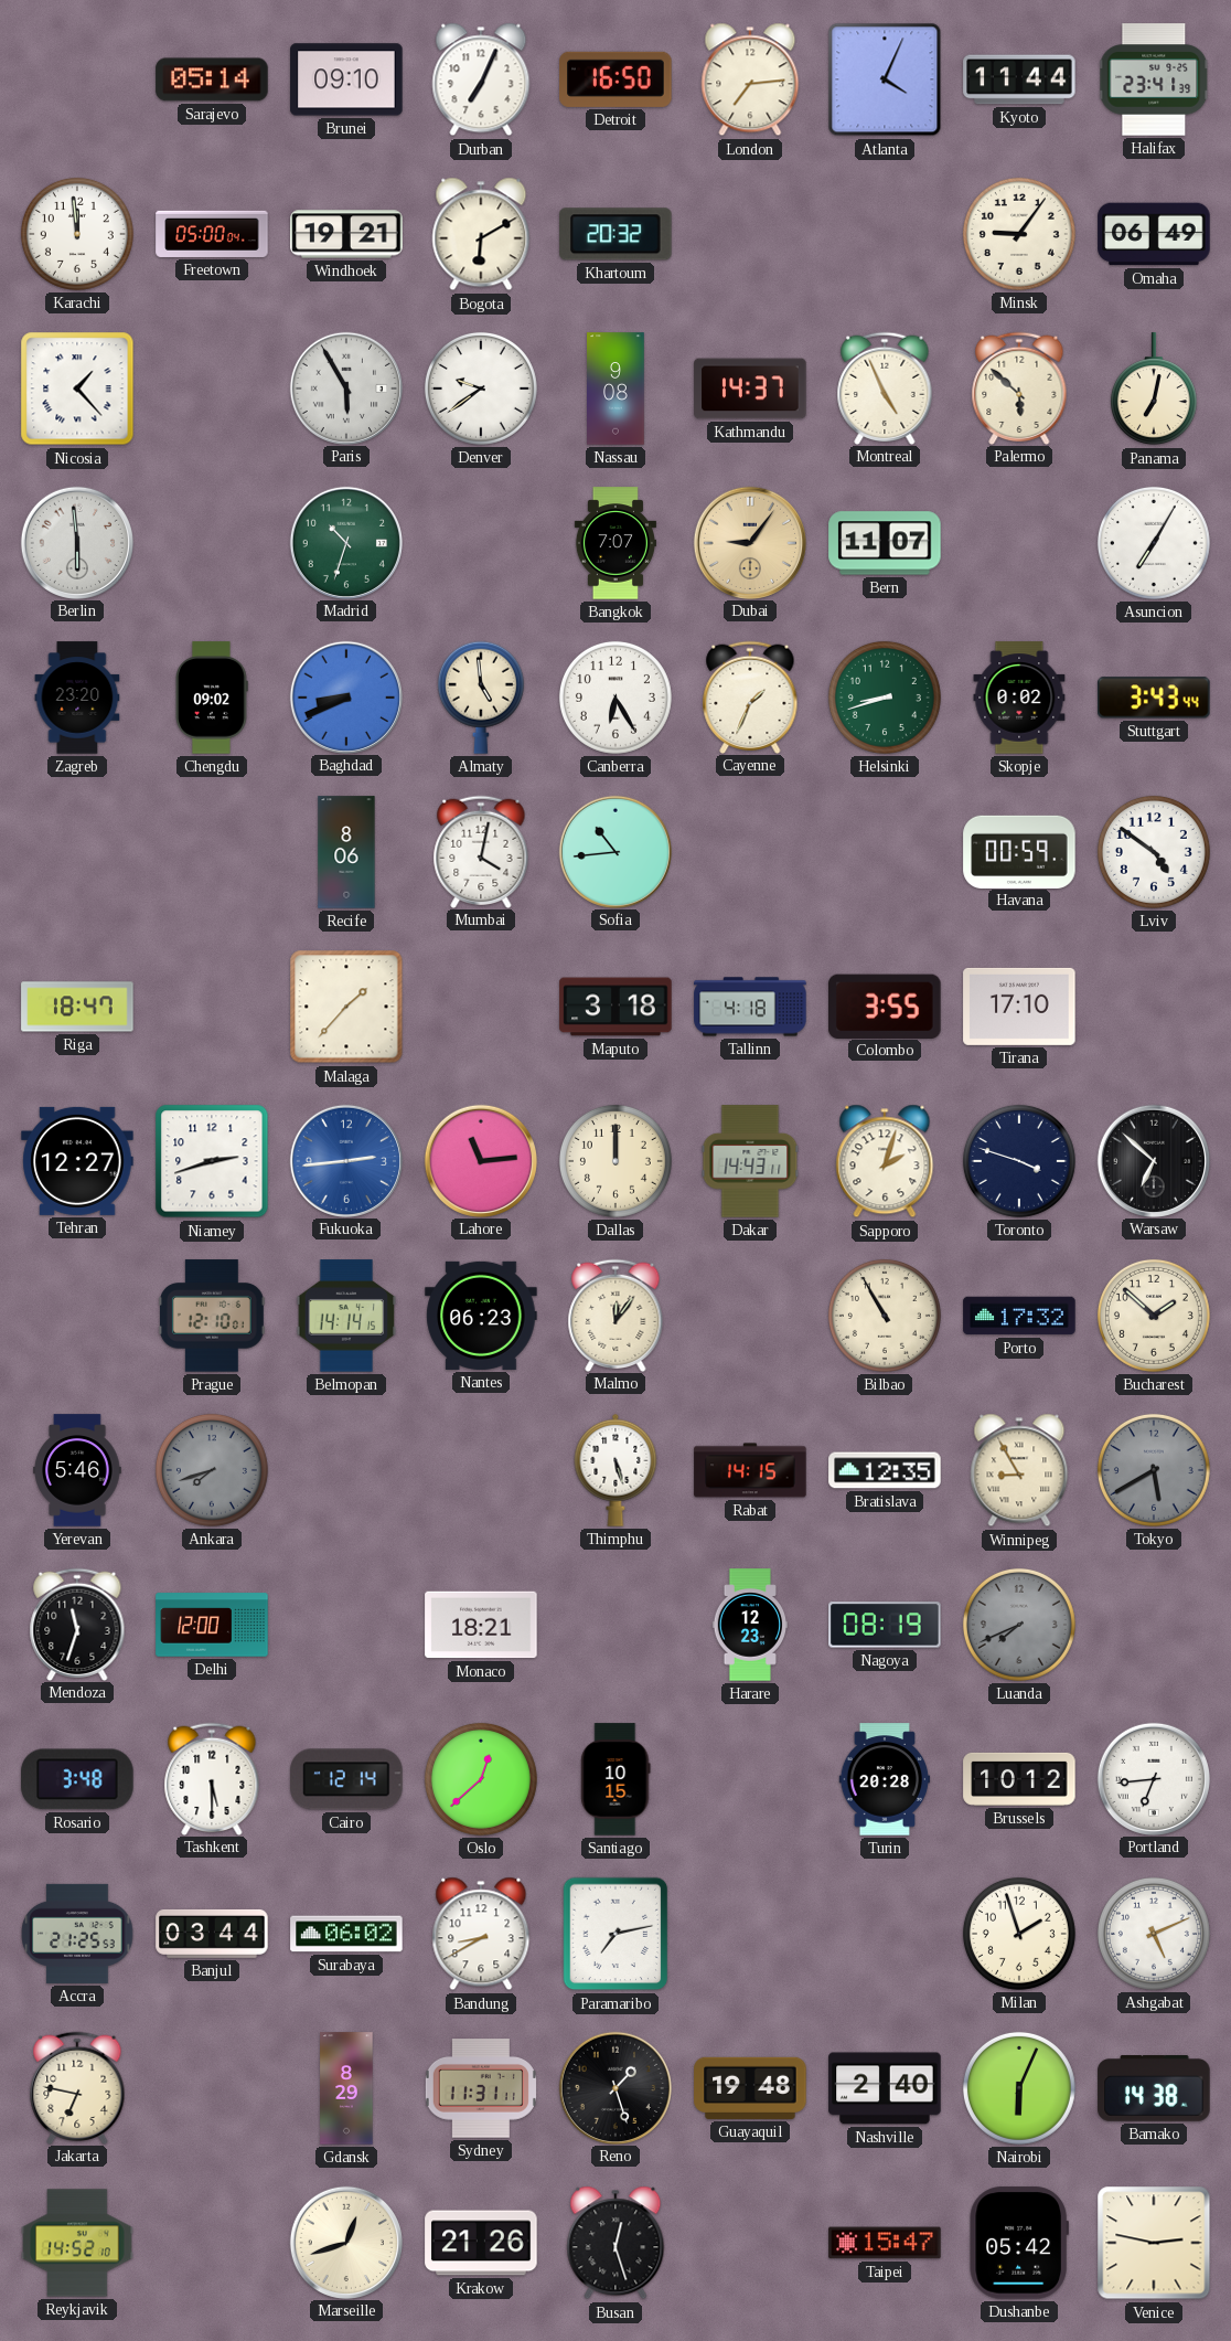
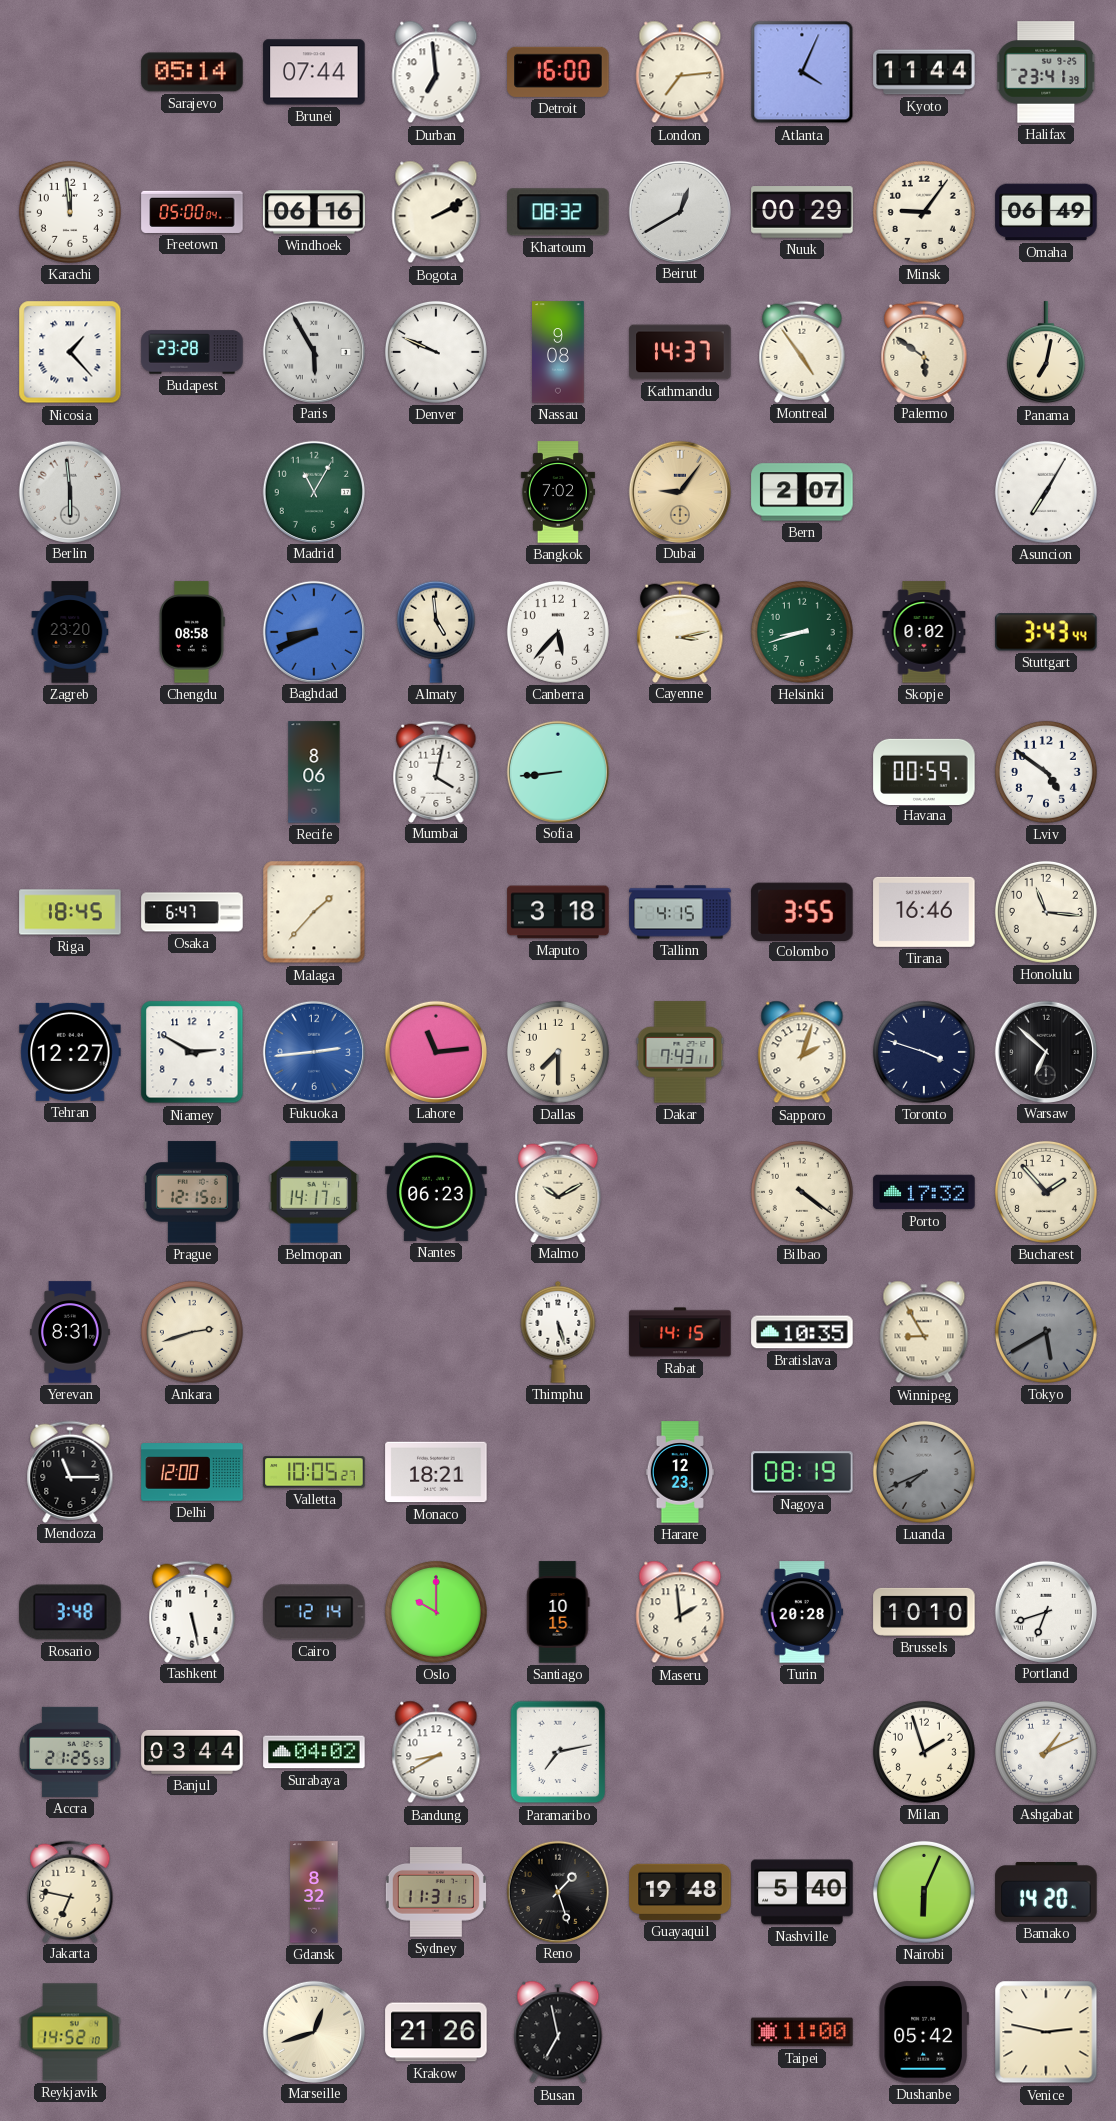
Brunei: 09:10 -> 07:44 (314, 72)
Durban: 7:04 -> 6:59 (436, 72)
Detroit: 16:50 -> 16:00 (558, 72)
Windhoek: 19:21 -> 06:16 (314, 212)
Bogota: 6:10 -> 2:10 (436, 212)
Khartoum: 20:32 -> 08:32 (558, 212)
Beirut: none -> 12:40 (679, 211)
Nuuk: none -> 00:29 (802, 212)
Budapest: none -> 23:28 (192, 352)
Denver: 9:39 -> 9:49 (436, 352)
Montreal: 4:56 -> 4:54 (802, 351)
Palermo: 5:52 -> 5:51 (924, 351)
Madrid: 10:33 -> 11:05 (313, 491)
Bangkok: 7:07 -> 7:02 (558, 492)
Bern: 11:07 -> 2:07 (802, 492)
Chengdu: 09:02 -> 08:58 (192, 632)
Canberra: 6:25 -> 5:37 (558, 632)
Cayenne: 1:34 -> 3:13 (680, 631)
Sofia: 10:44 -> 8:44 (557, 771)
Riga: 18:47 -> 18:45 (70, 912)
Osaka: none -> 6:47 (192, 912)
Tallinn: 4:18 -> 4:15 (680, 912)
Tirana: 17:10 -> 16:46 (924, 912)
Honolulu: none -> 11:16 (1046, 912)
Niamey: 2:42 -> 2:50 (192, 1052)
Dallas: 12:00 -> 7:30 (558, 1052)
Dakar: 14:43 -> 7:43 (680, 1052)
Prague: 12:10 -> 12:15 (192, 1192)
Belmopan: 14:14 -> 14:17 (314, 1192)
Malmo: 12:06 -> 10:10 (558, 1191)
Bilbao: 10:55 -> 4:21 (802, 1192)
Bucharest: 1:52 -> 1:53 (1046, 1192)
Yerevan: 5:46 -> 8:31 (70, 1332)
Ankara: 7:42 -> 2:42 (192, 1332)
Ankara dial: grey -> cream (192, 1332)
Bratislava: 12:35 -> 10:35 (802, 1332)
Mendoza: 11:33 -> 11:15 (70, 1471)
Valletta: none -> 10:05 (314, 1472)
Tashkent: 5:30 -> 5:28 (192, 1611)
Oslo: 12:38 -> 10:00 (436, 1612)
Maseru: none -> 1:59 (680, 1612)
Brussels: 10:12 -> 10:10 (924, 1612)
Portland: 6:44 -> 6:42 (1045, 1611)
Surabaya: 06:02 -> 04:02 (314, 1752)
Ashgabat: 5:11 -> 1:11 (1046, 1752)
Gdansk: 8:29 -> 8:32 (314, 1892)
Sydney: 11:31:11 -> 11:31:15 (436, 1892)
Nashville: 2:40 -> 5:40 (802, 1892)
Bamako: 14:38 -> 14:20 (1046, 1893)
Busan: 12:27 -> 6:58 (558, 2032)
Taipei: 15:47 -> 11:00 (802, 2032)
